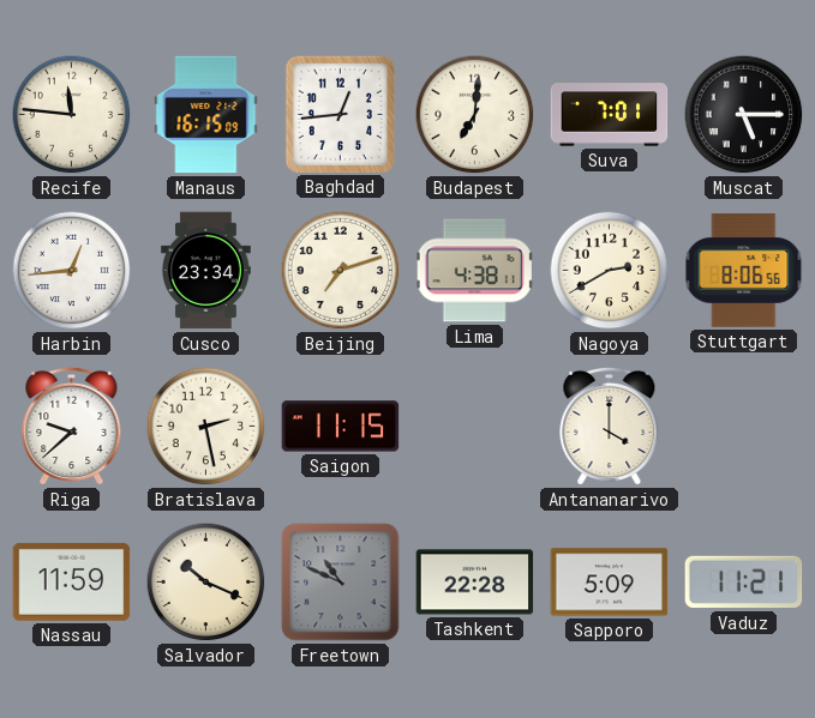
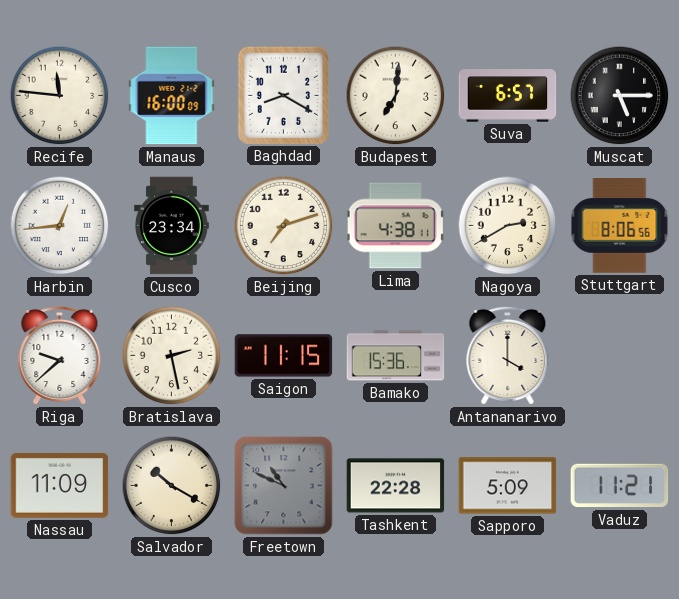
Manaus: 16:15 -> 16:00 (172, 96)
Baghdad: 12:44 -> 8:20 (283, 95)
Suva: 7:01 -> 6:57 (508, 96)
Bamako: none -> 15:36 (396, 356)
Nassau: 11:59 -> 11:09 (60, 485)
Salvador: 10:19 -> 10:20 (172, 486)
